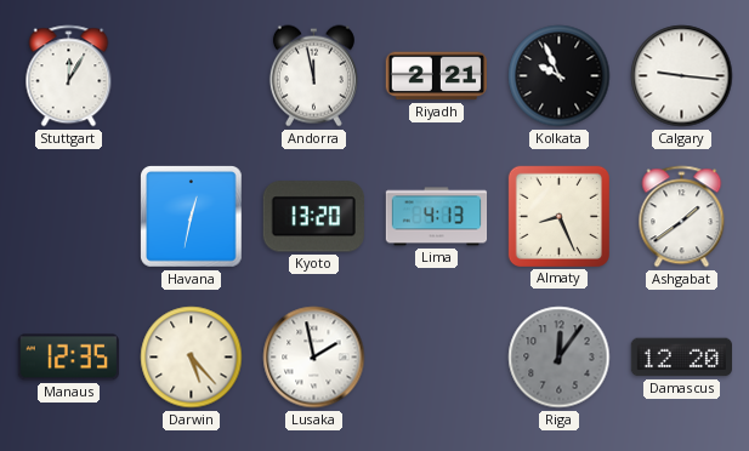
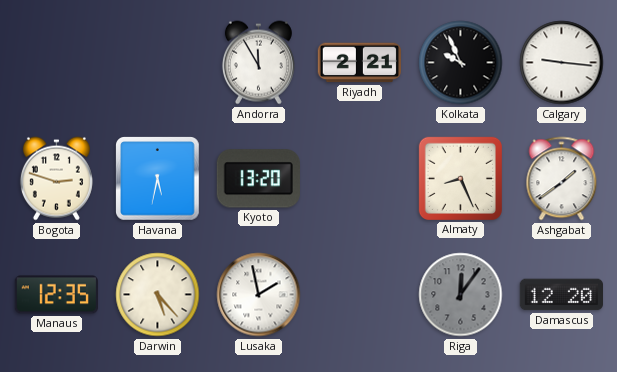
Stuttgart: 12:05 -> none (69, 76)
Andorra: 11:58 -> 11:55 (258, 63)
Bogota: none -> 2:48 (56, 179)
Havana: 12:32 -> 5:32 (158, 179)
Lima: 4:13 -> none (437, 217)
